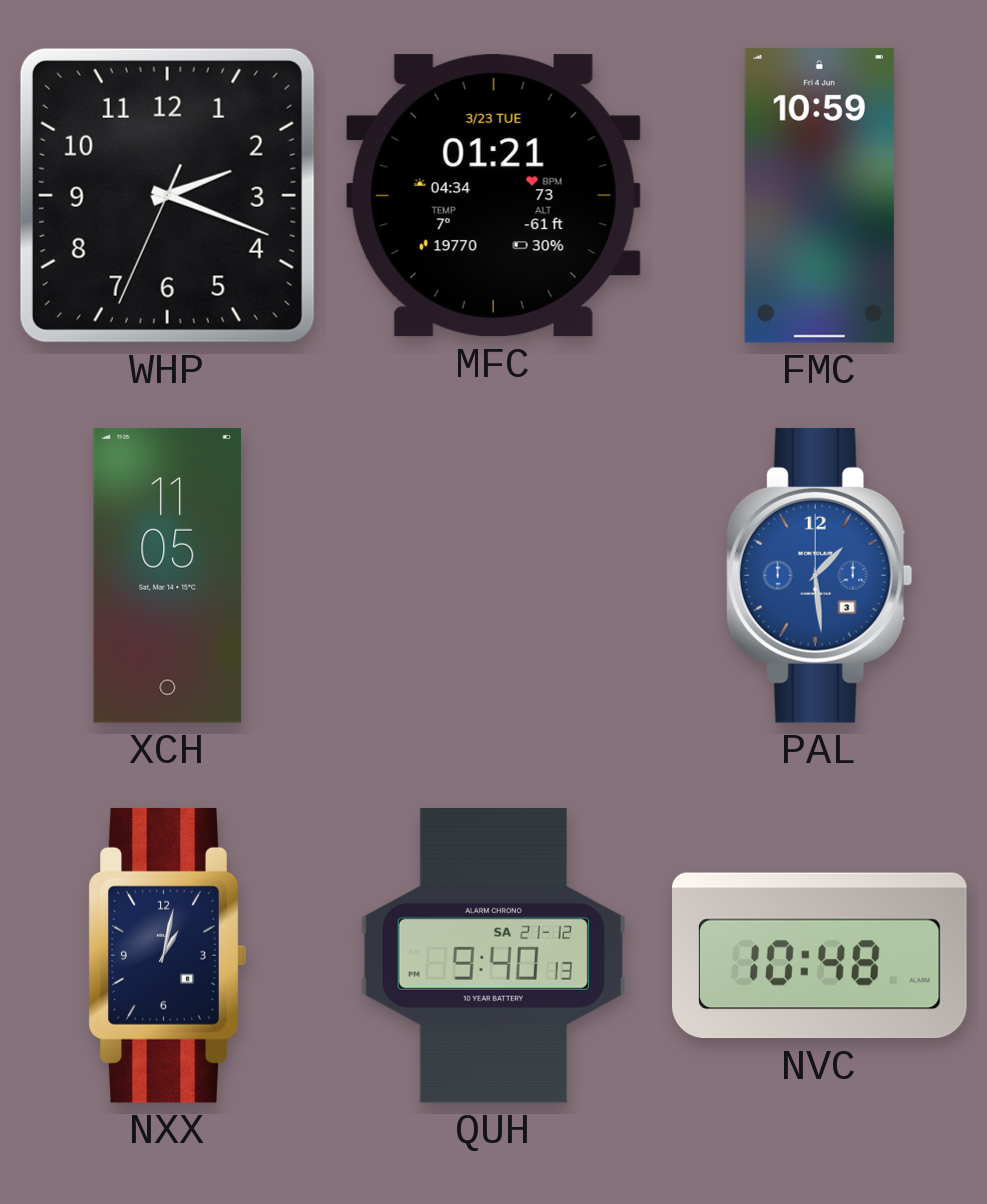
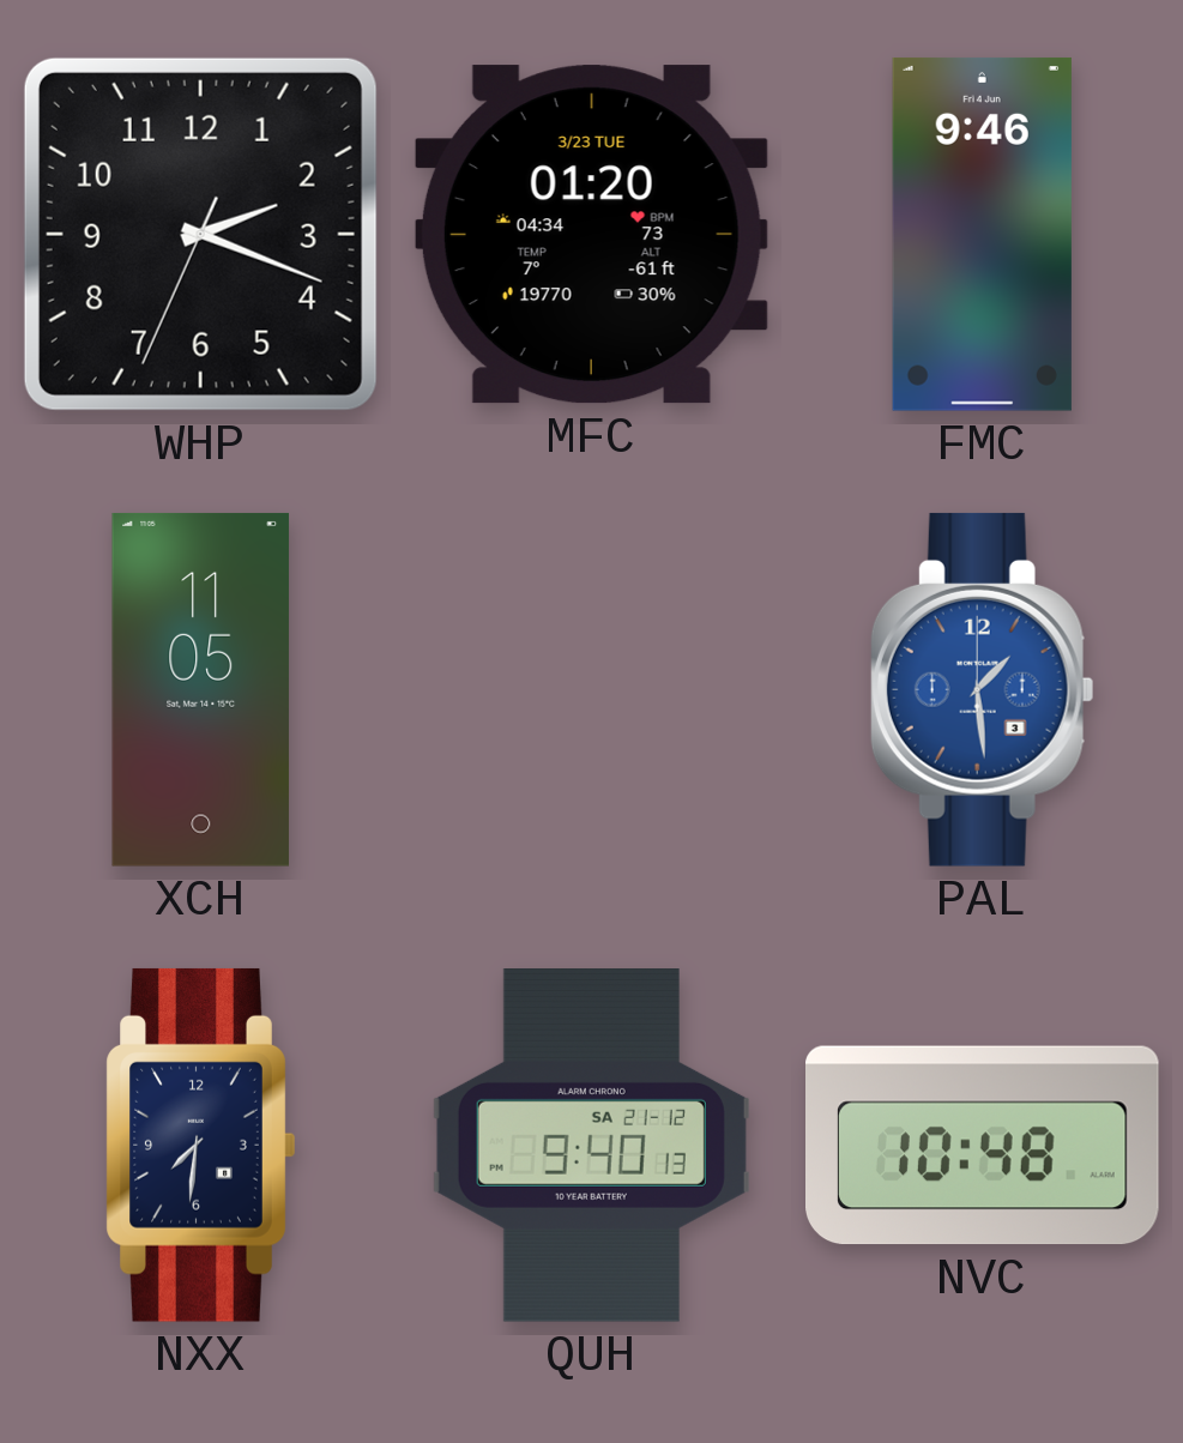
MFC: 01:21 -> 01:20 (591, 235)
FMC: 10:59 -> 9:46 (982, 234)
NXX: 1:02 -> 7:31 (200, 1145)
